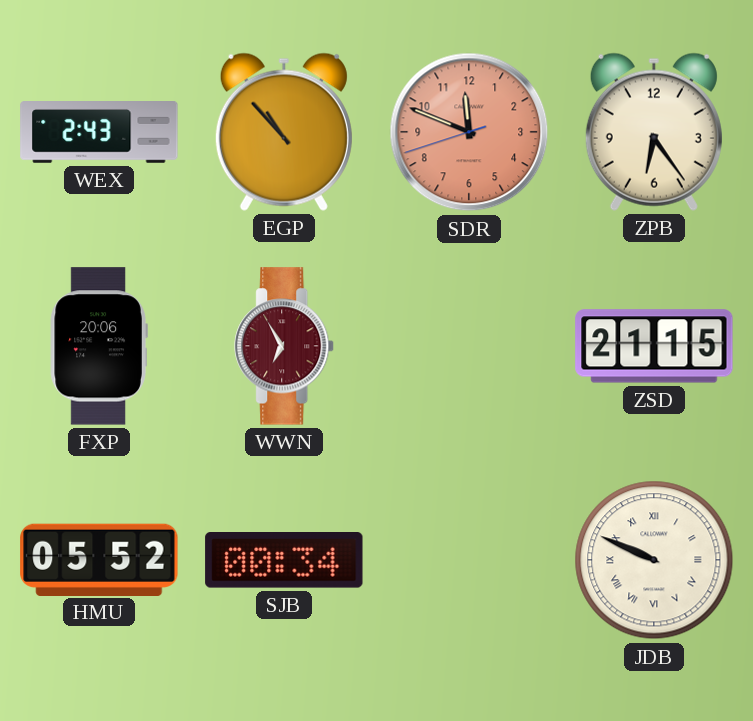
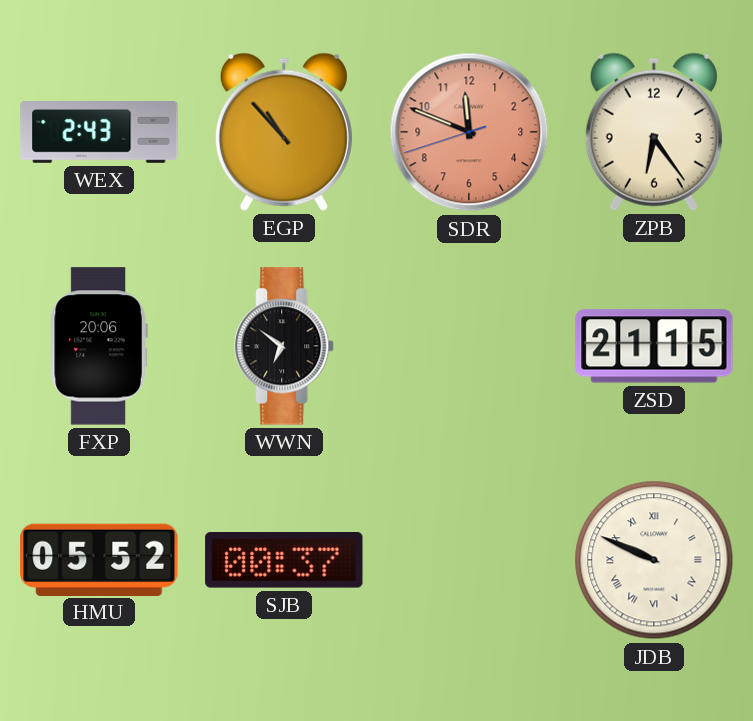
WWN: 6:55 -> 6:51 (285, 346)
WWN dial: burgundy -> black (285, 346)
SJB: 00:34 -> 00:37 (284, 561)
